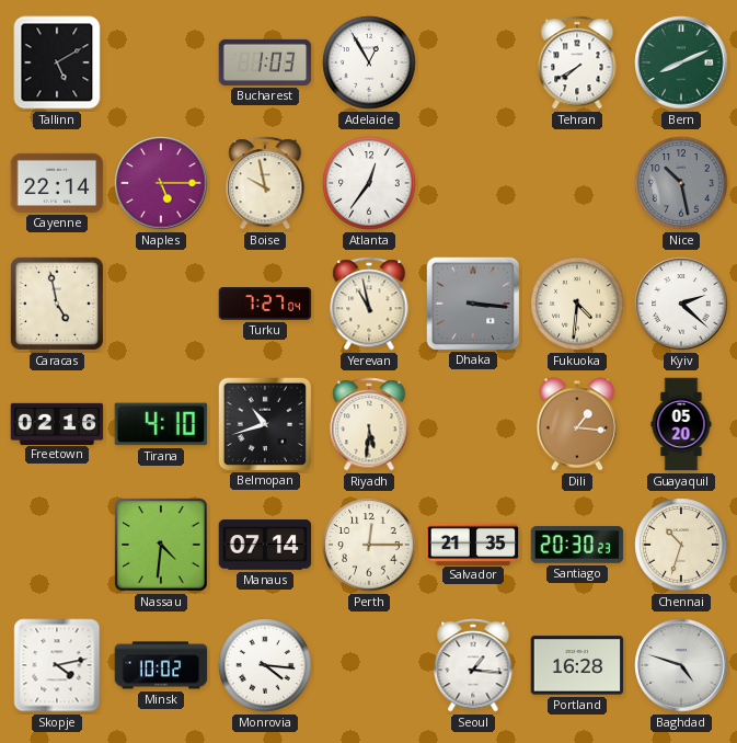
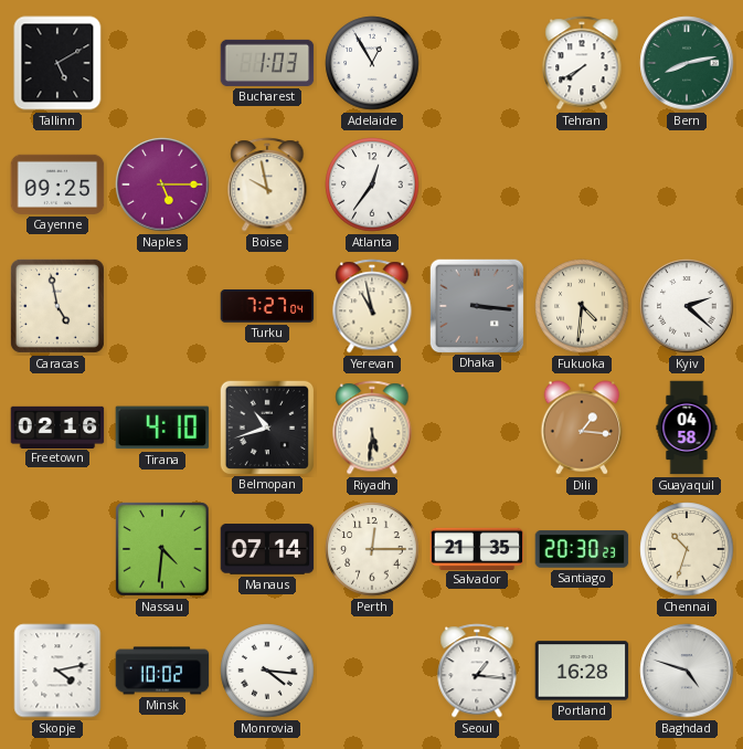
Bern: 8:11 -> 8:13 (687, 63)
Cayenne: 22:14 -> 09:25 (57, 184)
Nice: 10:28 -> none (681, 183)
Guayaquil: 05:20 -> 04:58 (687, 428)
